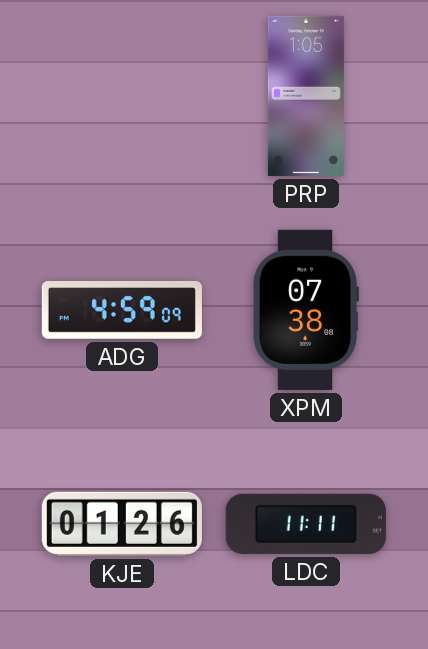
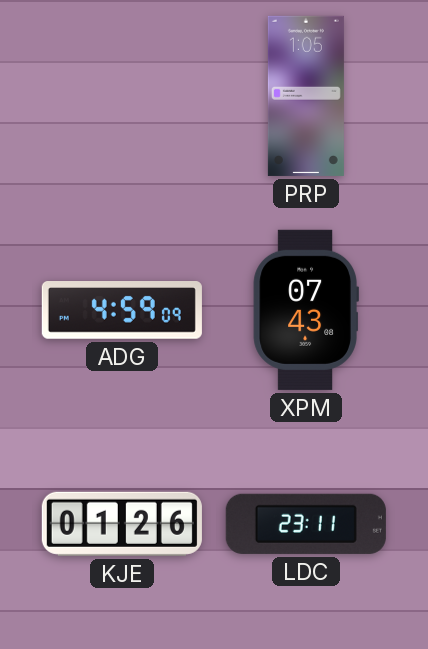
XPM: 07:38 -> 07:43 (306, 310)
LDC: 11:11 -> 23:11 (306, 524)
